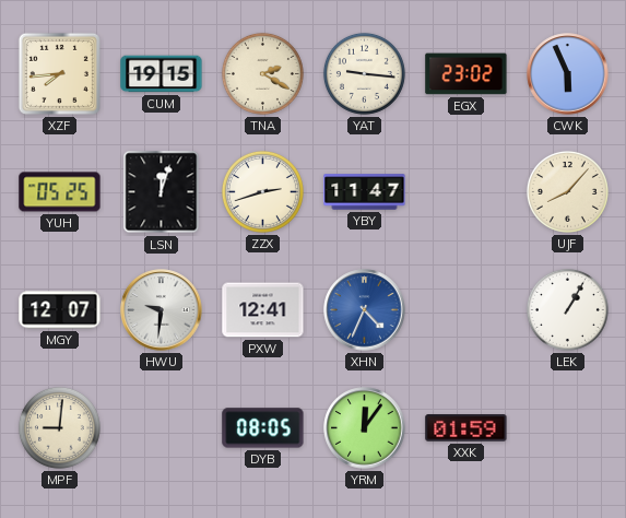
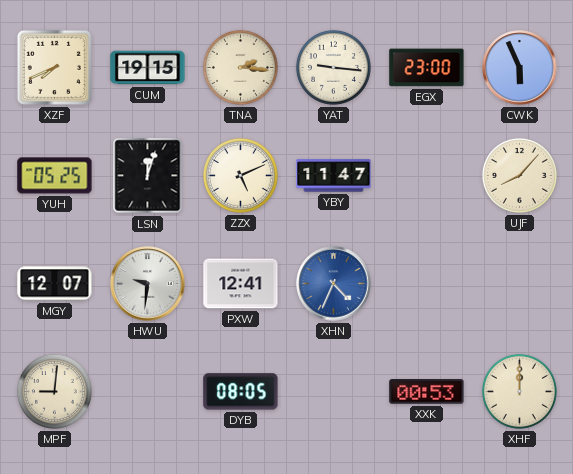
XZF: 7:44 -> 7:41 (54, 67)
TNA: 2:20 -> 2:16 (240, 67)
EGX: 23:02 -> 23:00 (427, 68)
ZZX: 2:42 -> 5:11 (240, 175)
LEK: 1:05 -> none (567, 309)
YRM: 12:06 -> none (365, 428)
XXK: 01:59 -> 00:53 (427, 392)
XHF: none -> 12:00 (519, 391)
